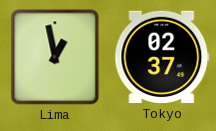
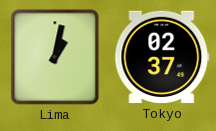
Lima: 12:58 -> 1:02 (55, 57)
